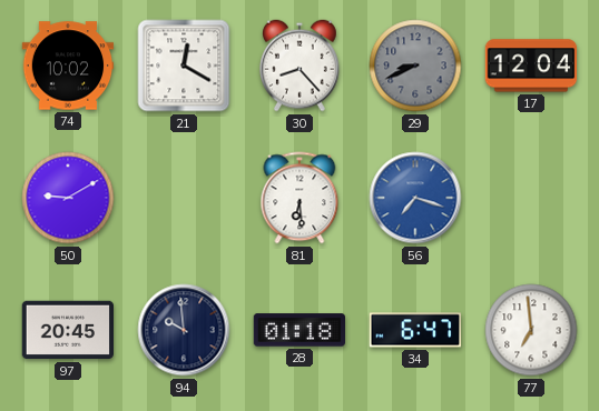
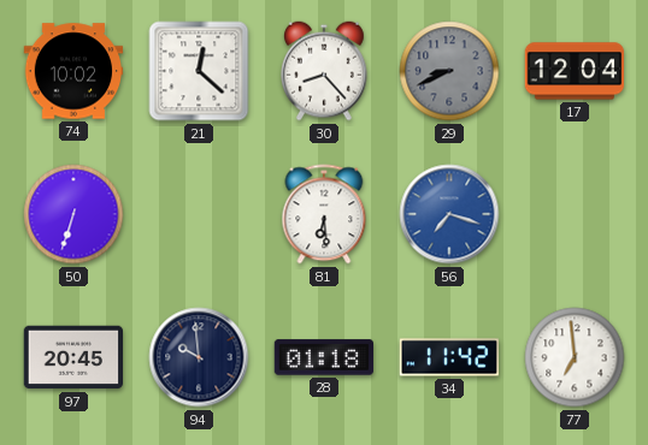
21: 12:20 -> 12:22 (199, 71)
50: 9:10 -> 6:33 (73, 214)
34: 6:47 -> 11:42 (449, 357)
